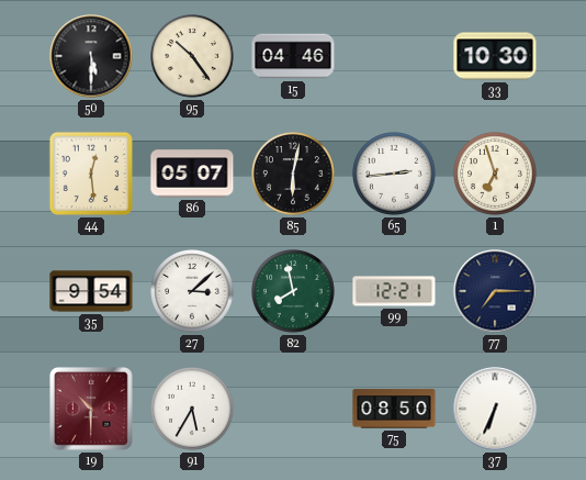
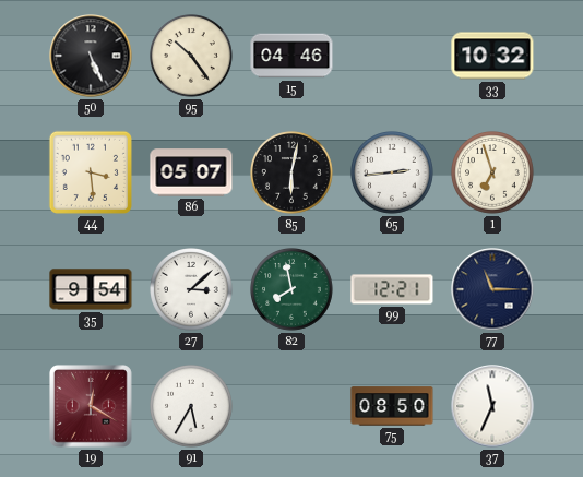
50: 5:30 -> 5:26 (91, 56)
33: 10:30 -> 10:32 (492, 56)
44: 12:29 -> 3:29 (91, 172)
77: 7:15 -> 11:15 (492, 289)
19: 10:30 -> 12:20 (92, 407)
37: 6:34 -> 11:34 (492, 406)
